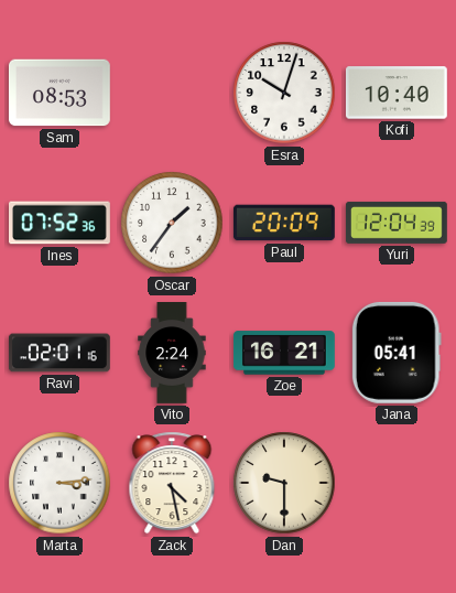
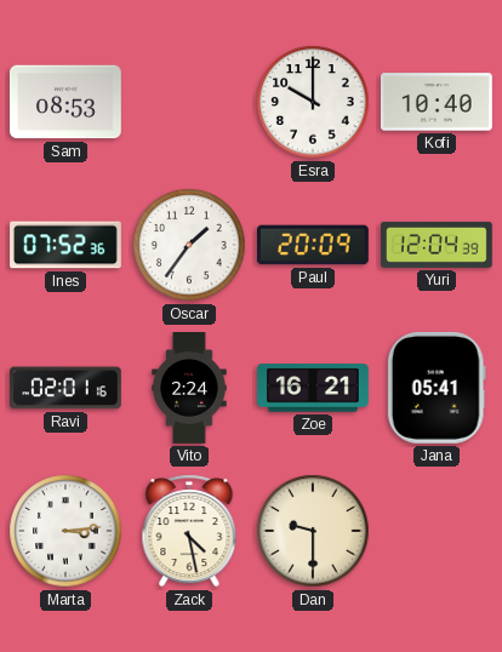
Esra: 10:03 -> 10:00 (313, 102)
